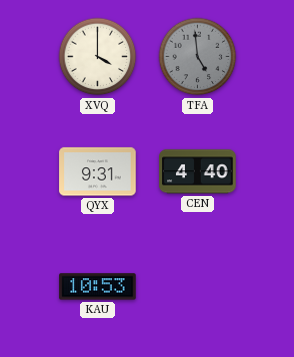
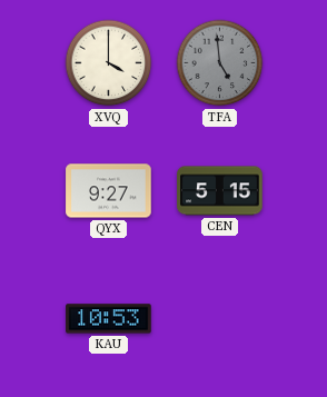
QYX: 9:31 -> 9:27 (109, 191)
CEN: 4:40 -> 5:15 (220, 191)
